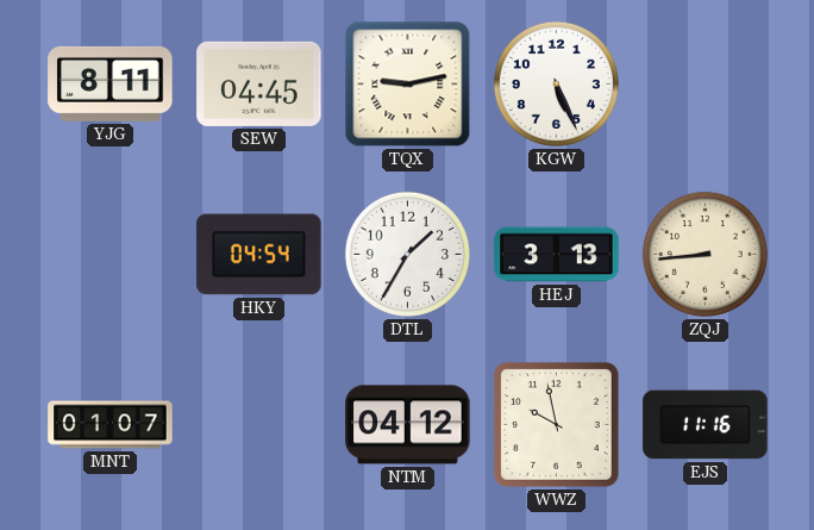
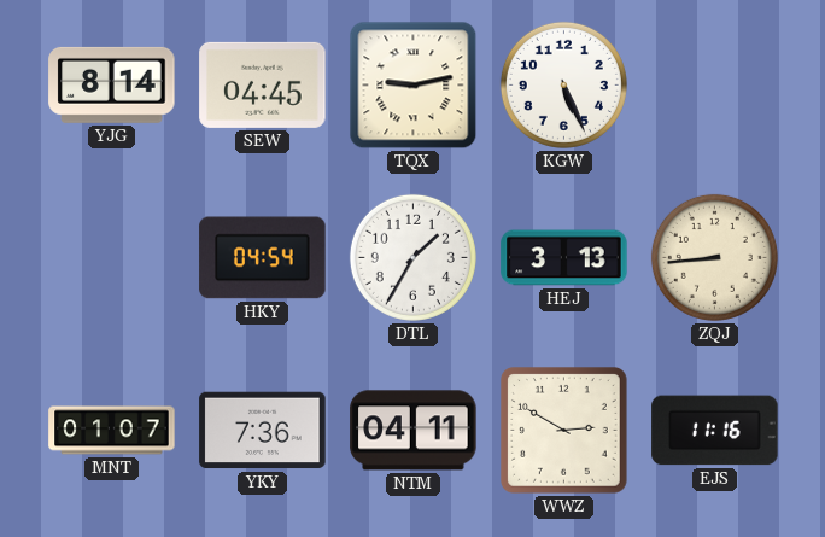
YJG: 8:11 -> 8:14 (112, 84)
YKY: none -> 7:36 (263, 431)
NTM: 04:12 -> 04:11 (414, 431)
WWZ: 9:58 -> 2:50 (564, 431)
